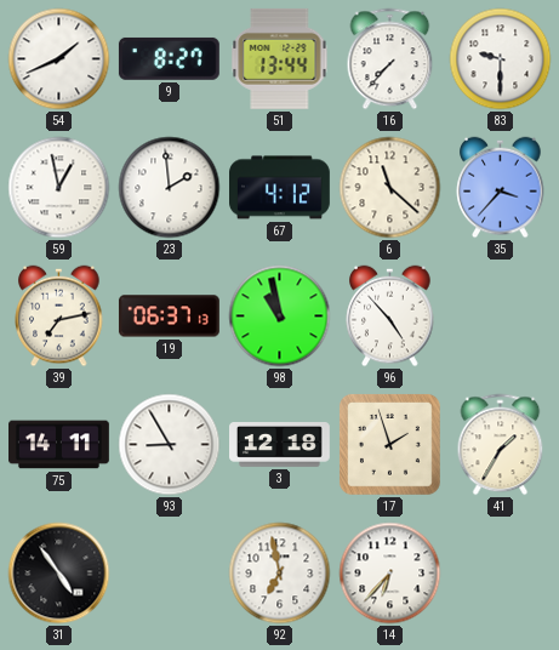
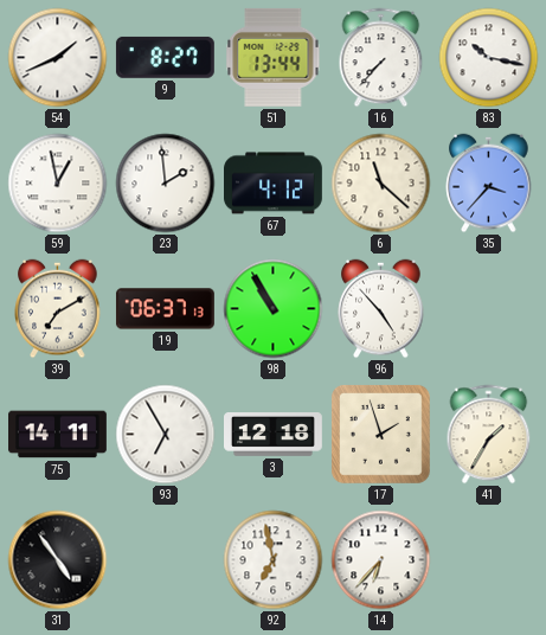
83: 9:30 -> 10:17 (489, 58)
39: 7:13 -> 7:10 (58, 309)
98: 10:58 -> 10:55 (274, 309)
93: 8:55 -> 6:55 (166, 435)
